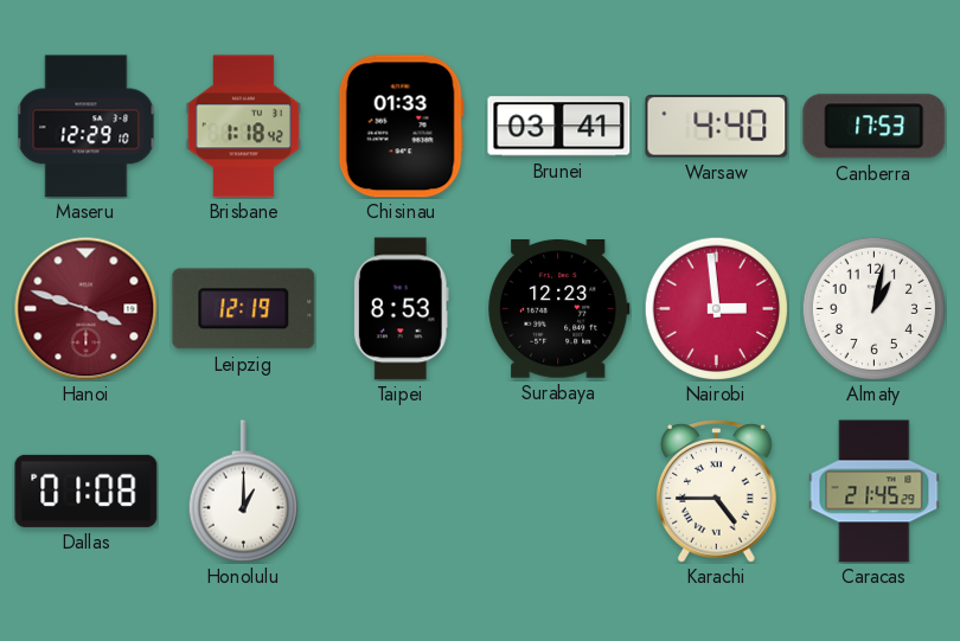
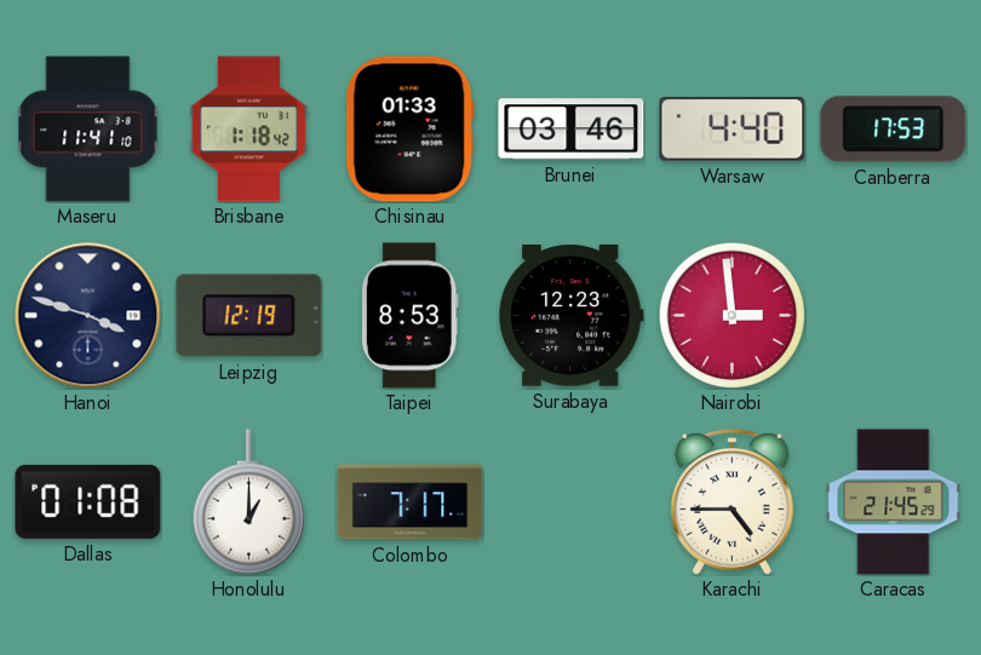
Maseru: 12:29 -> 11:41 (88, 130)
Brunei: 03:41 -> 03:46 (572, 130)
Hanoi dial: burgundy -> navy (88, 316)
Almaty: 1:02 -> none (873, 308)
Colombo: none -> 7:17 (411, 502)
